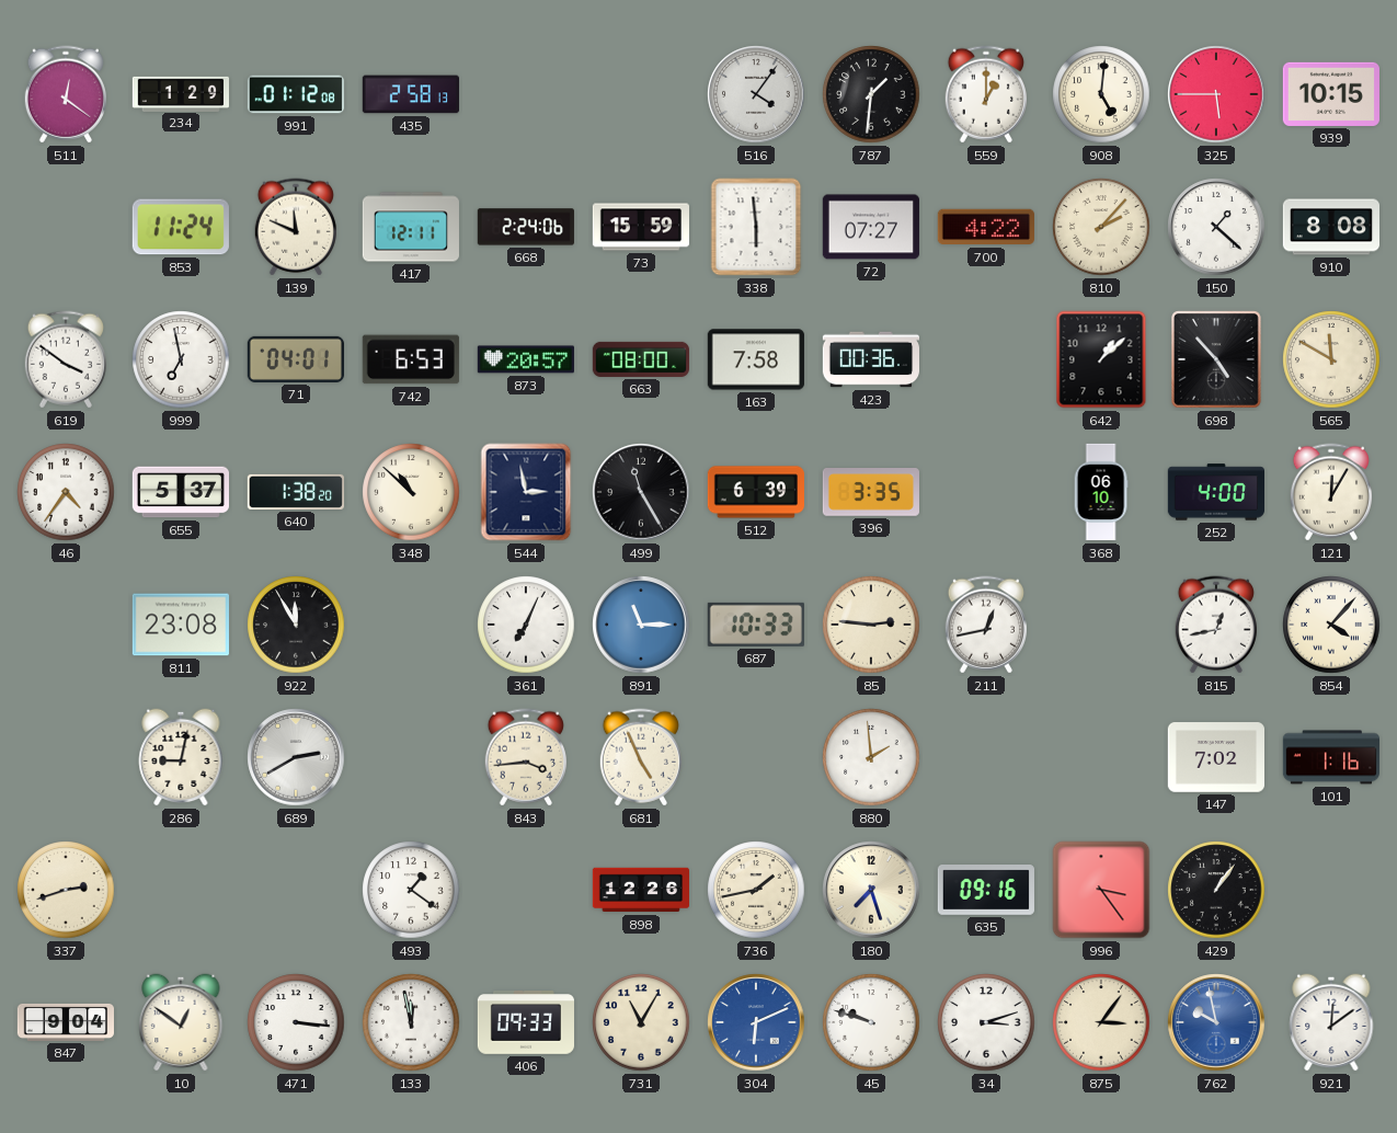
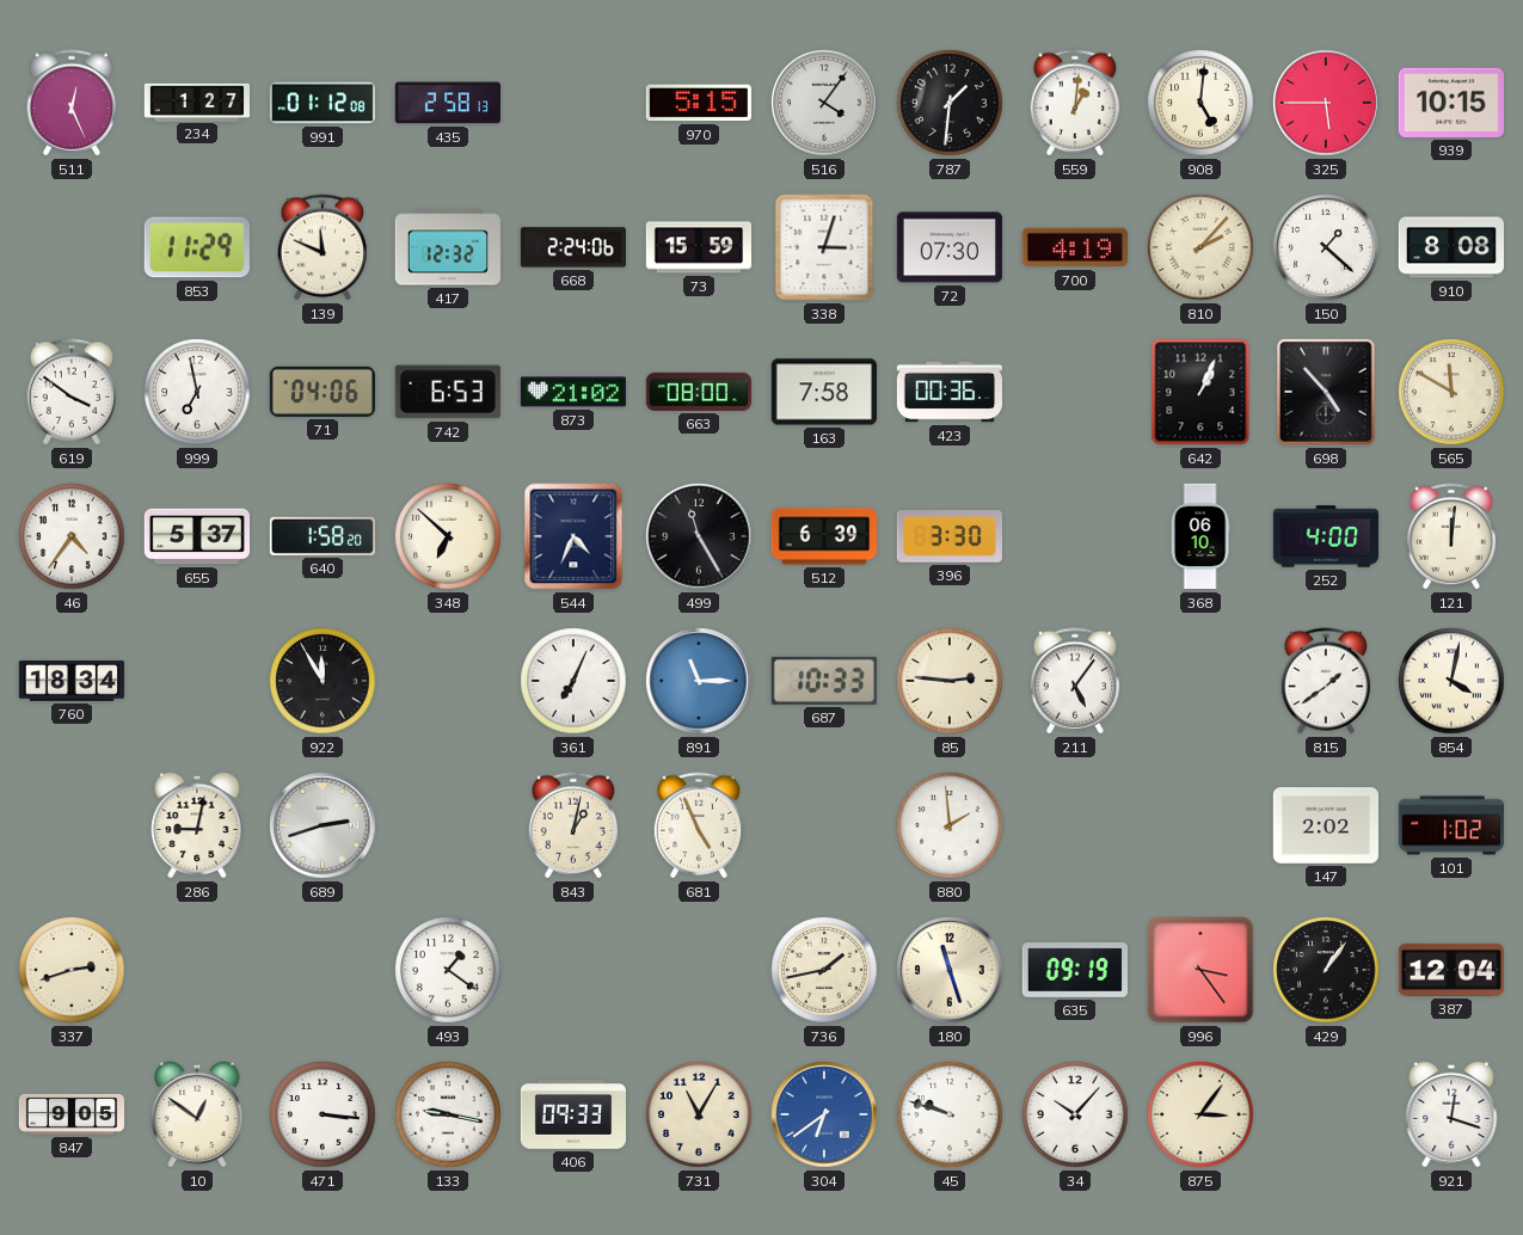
511: 12:21 -> 12:26 (70, 103)
234: 1:29 -> 1:27 (196, 102)
970: none -> 5:15 (699, 103)
559: 1:00 -> 1:01 (1074, 103)
853: 11:24 -> 11:29 (197, 247)
417: 12:11 -> 12:32 (447, 247)
338: 5:59 -> 3:03 (824, 247)
72: 07:27 -> 07:30 (950, 247)
700: 4:22 -> 4:19 (1075, 247)
71: 04:01 -> 04:06 (323, 392)
873: 20:57 -> 21:02 (573, 392)
642: 1:08 -> 1:04 (1200, 392)
640: 1:38 -> 1:58 (321, 536)
348: 10:52 -> 6:52 (448, 536)
544: 2:58 -> 4:34 (573, 536)
396: 3:35 -> 3:30 (950, 536)
121: 12:05 -> 12:01 (1450, 536)
760: none -> 18:34 (72, 681)
811: 23:08 -> none (181, 625)
211: 12:43 -> 5:06 (1074, 681)
815: 12:43 -> 1:39 (1325, 681)
854: 4:07 -> 4:02 (1451, 681)
689: 2:40 -> 2:42 (323, 825)
843: 3:44 -> 1:02 (572, 825)
147: 7:02 -> 2:02 (1325, 825)
101: 1:16 -> 1:02 (1450, 825)
898: 12:26 -> none (640, 890)
180: 7:27 -> 11:27 (950, 970)
635: 09:16 -> 09:19 (1075, 971)
387: none -> 12:04 (1451, 970)
847: 9:04 -> 9:05 (70, 1114)
133: 11:58 -> 9:17 (448, 1114)
304: 6:11 -> 6:39 (824, 1114)
34: 3:12 -> 10:07 (1075, 1114)
762: 9:58 -> none (1216, 1022)
921: 12:09 -> 12:18 (1451, 1114)
